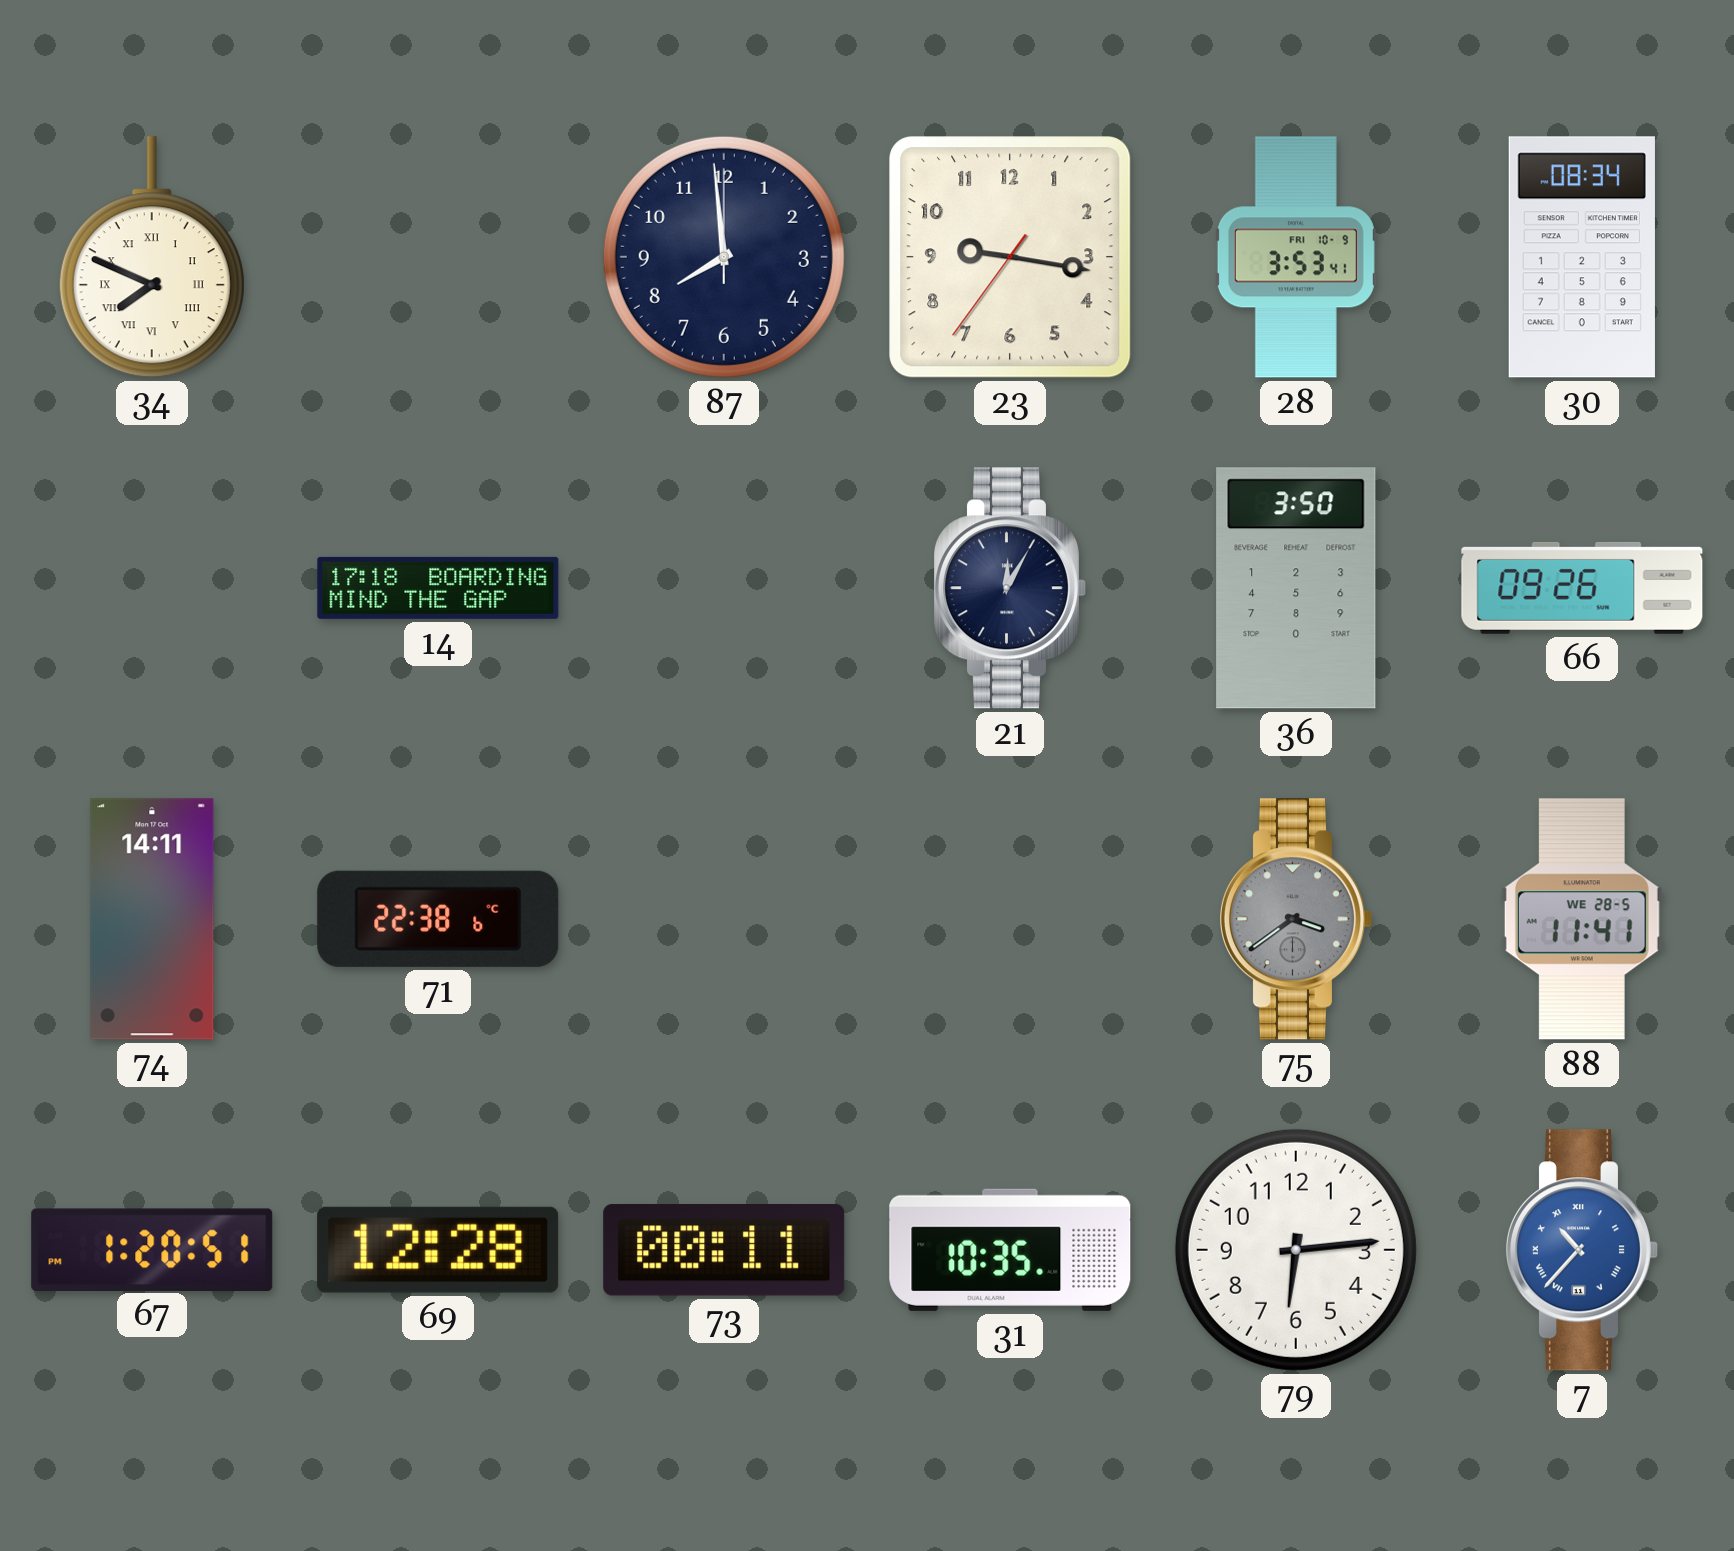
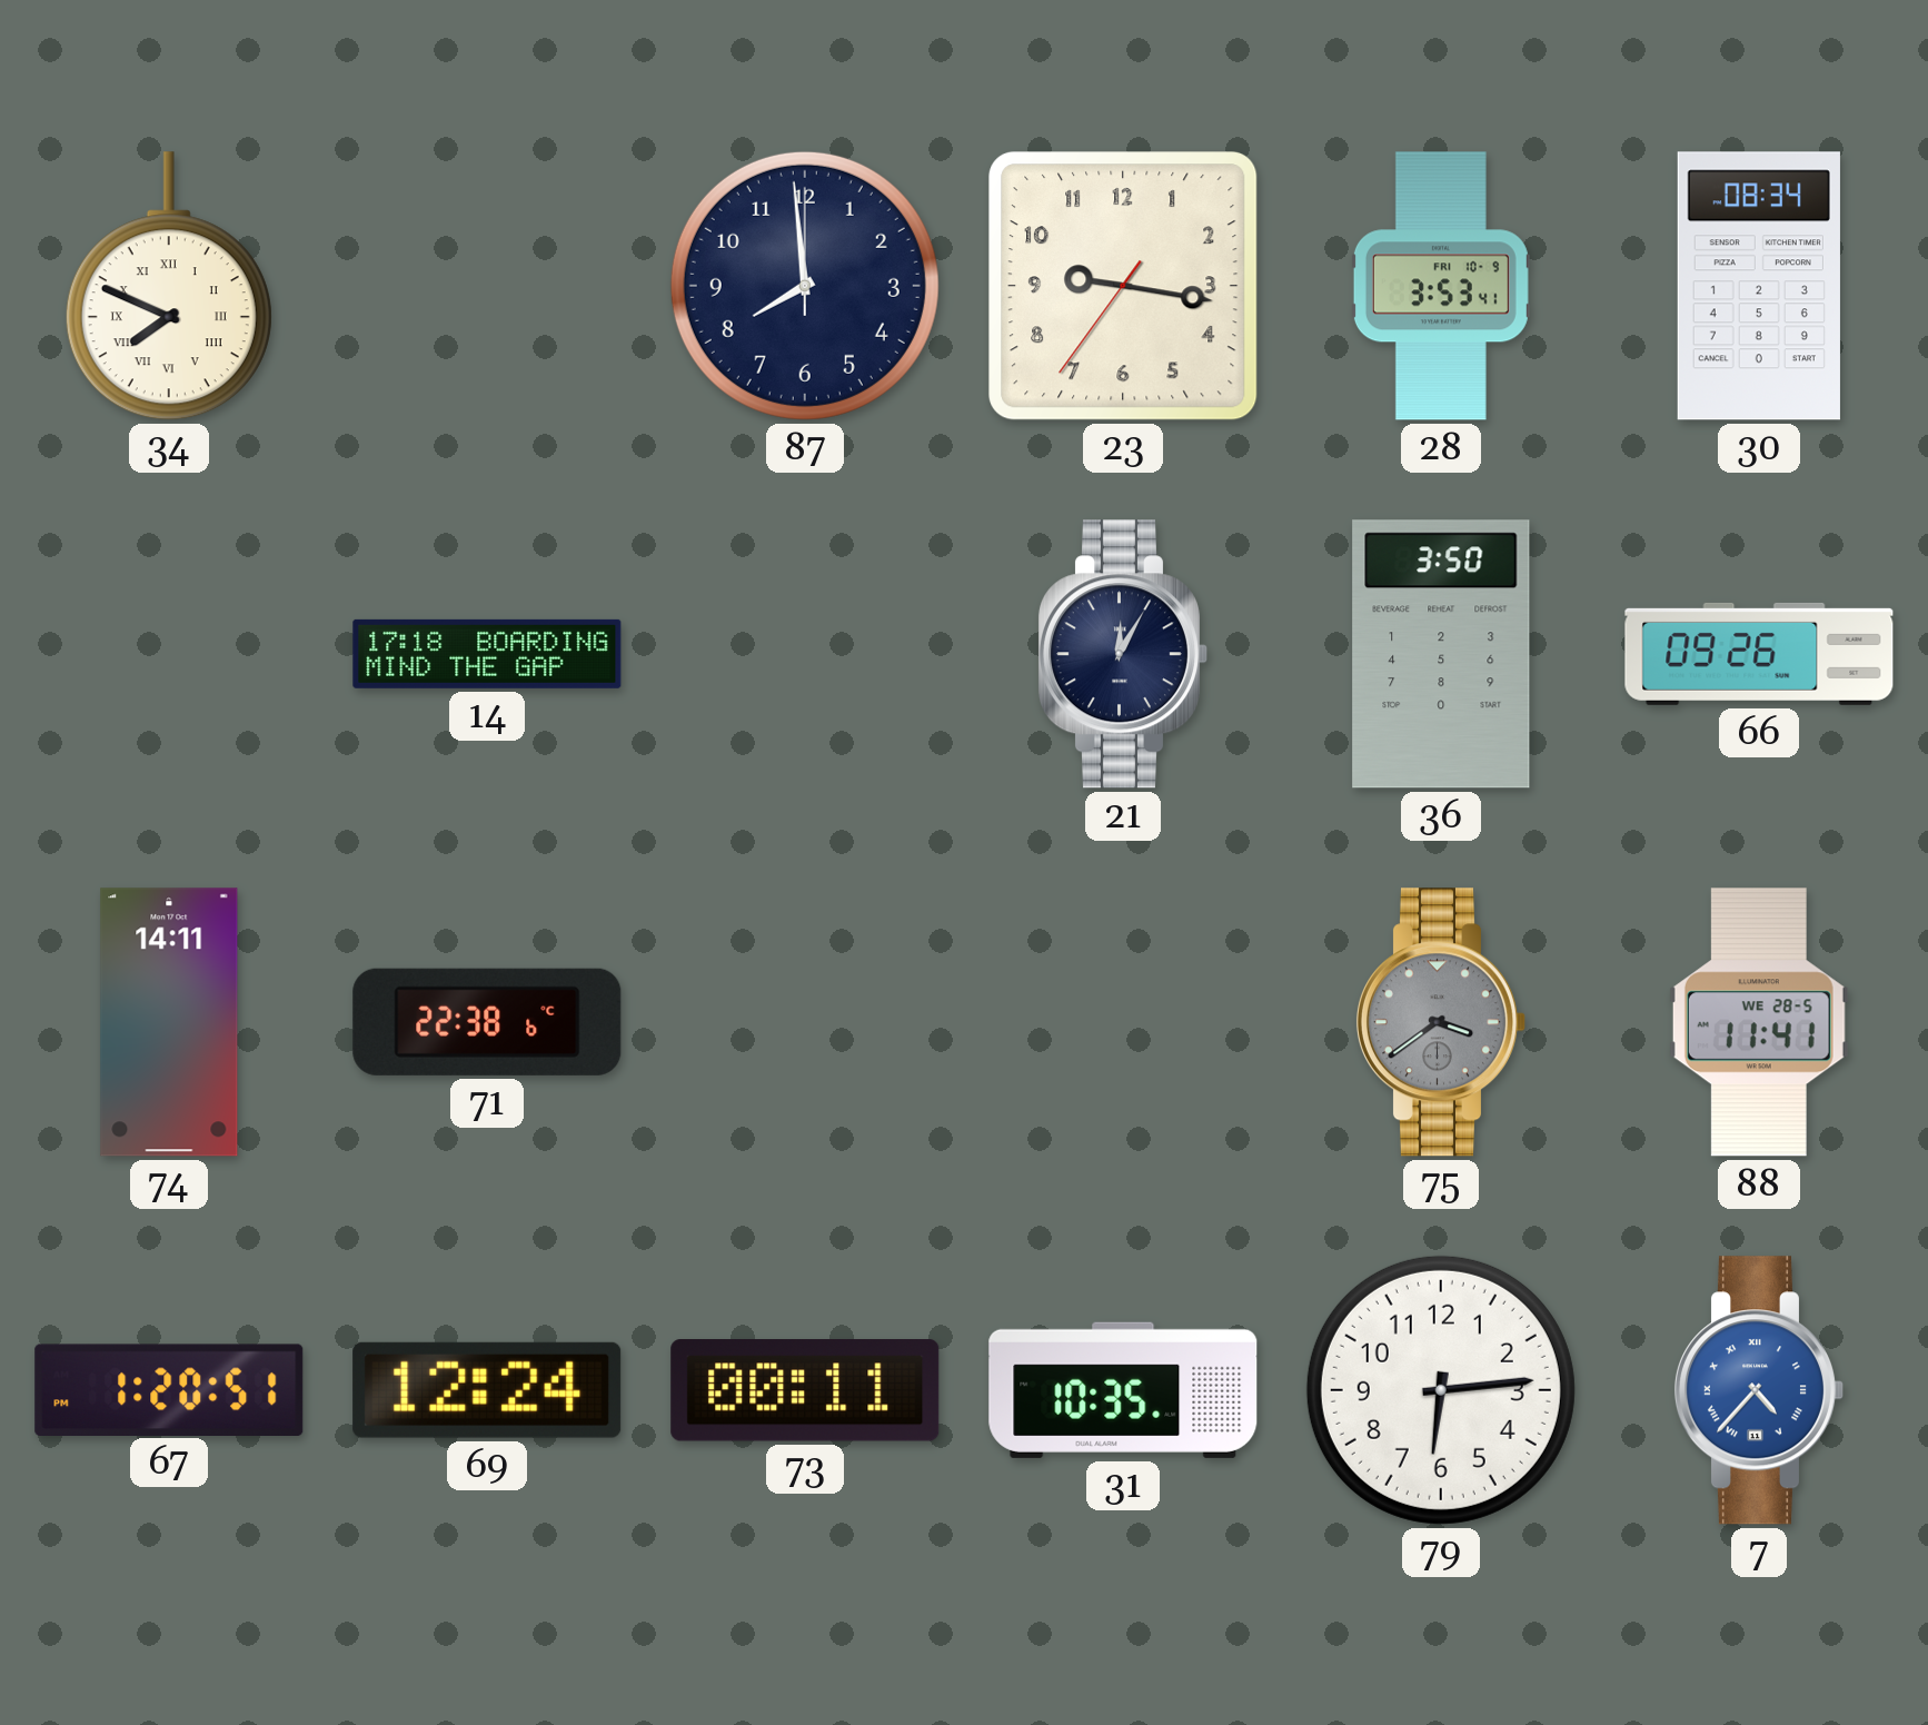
69: 12:28 -> 12:24 (487, 1390)
7: 10:37 -> 4:37 (1759, 1390)
